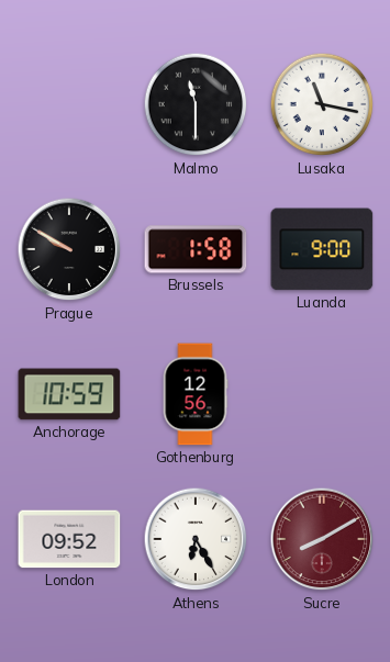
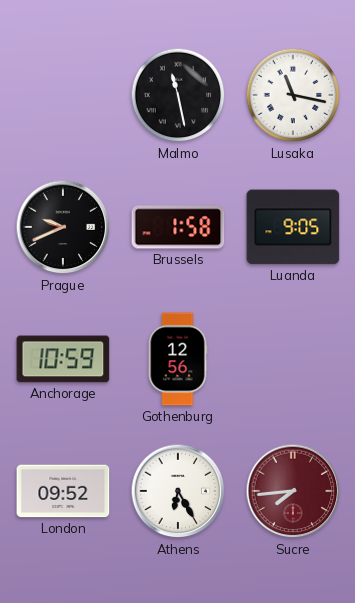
Malmo: 11:30 -> 11:28 (178, 95)
Prague: 9:50 -> 9:41 (63, 227)
Luanda: 9:00 -> 9:05 (293, 227)
Sucre: 8:10 -> 7:44 (293, 491)
